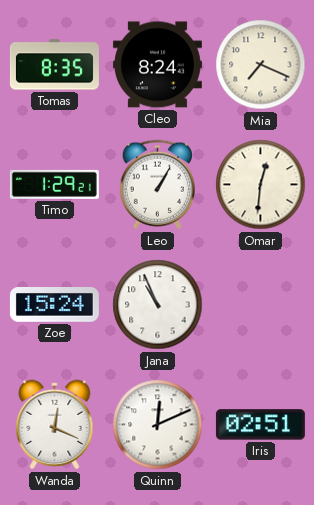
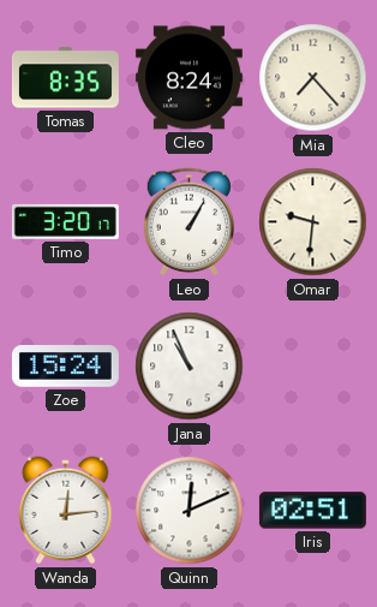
Mia: 7:19 -> 7:23 (313, 78)
Timo: 1:29 -> 3:20 (65, 221)
Omar: 12:31 -> 9:31 (313, 222)
Wanda: 12:19 -> 12:14 (66, 511)
